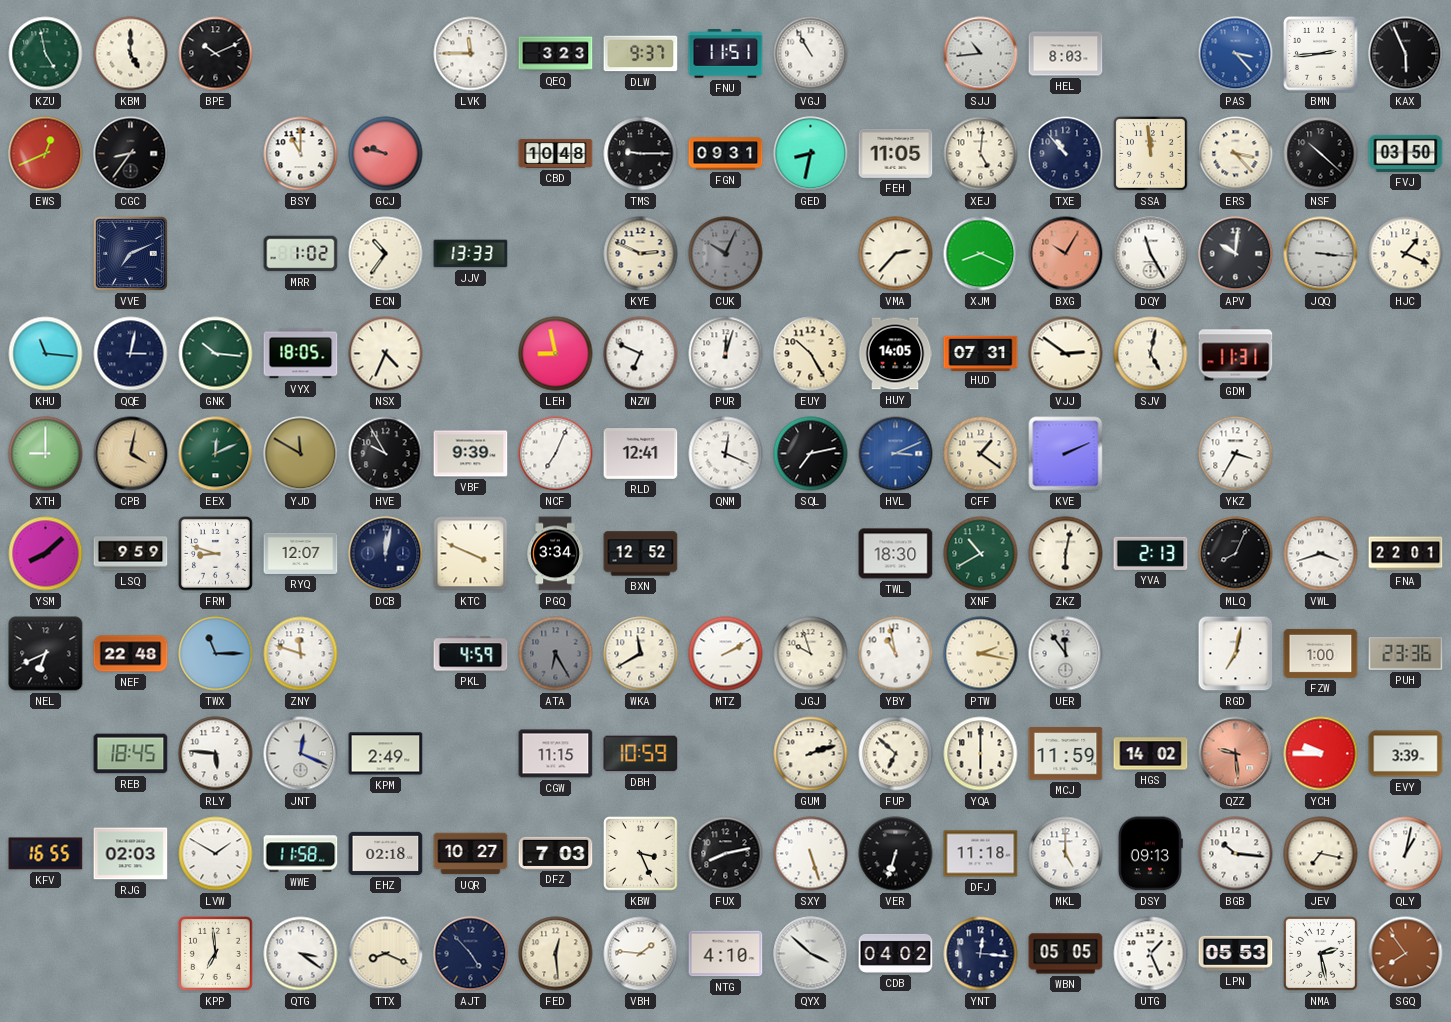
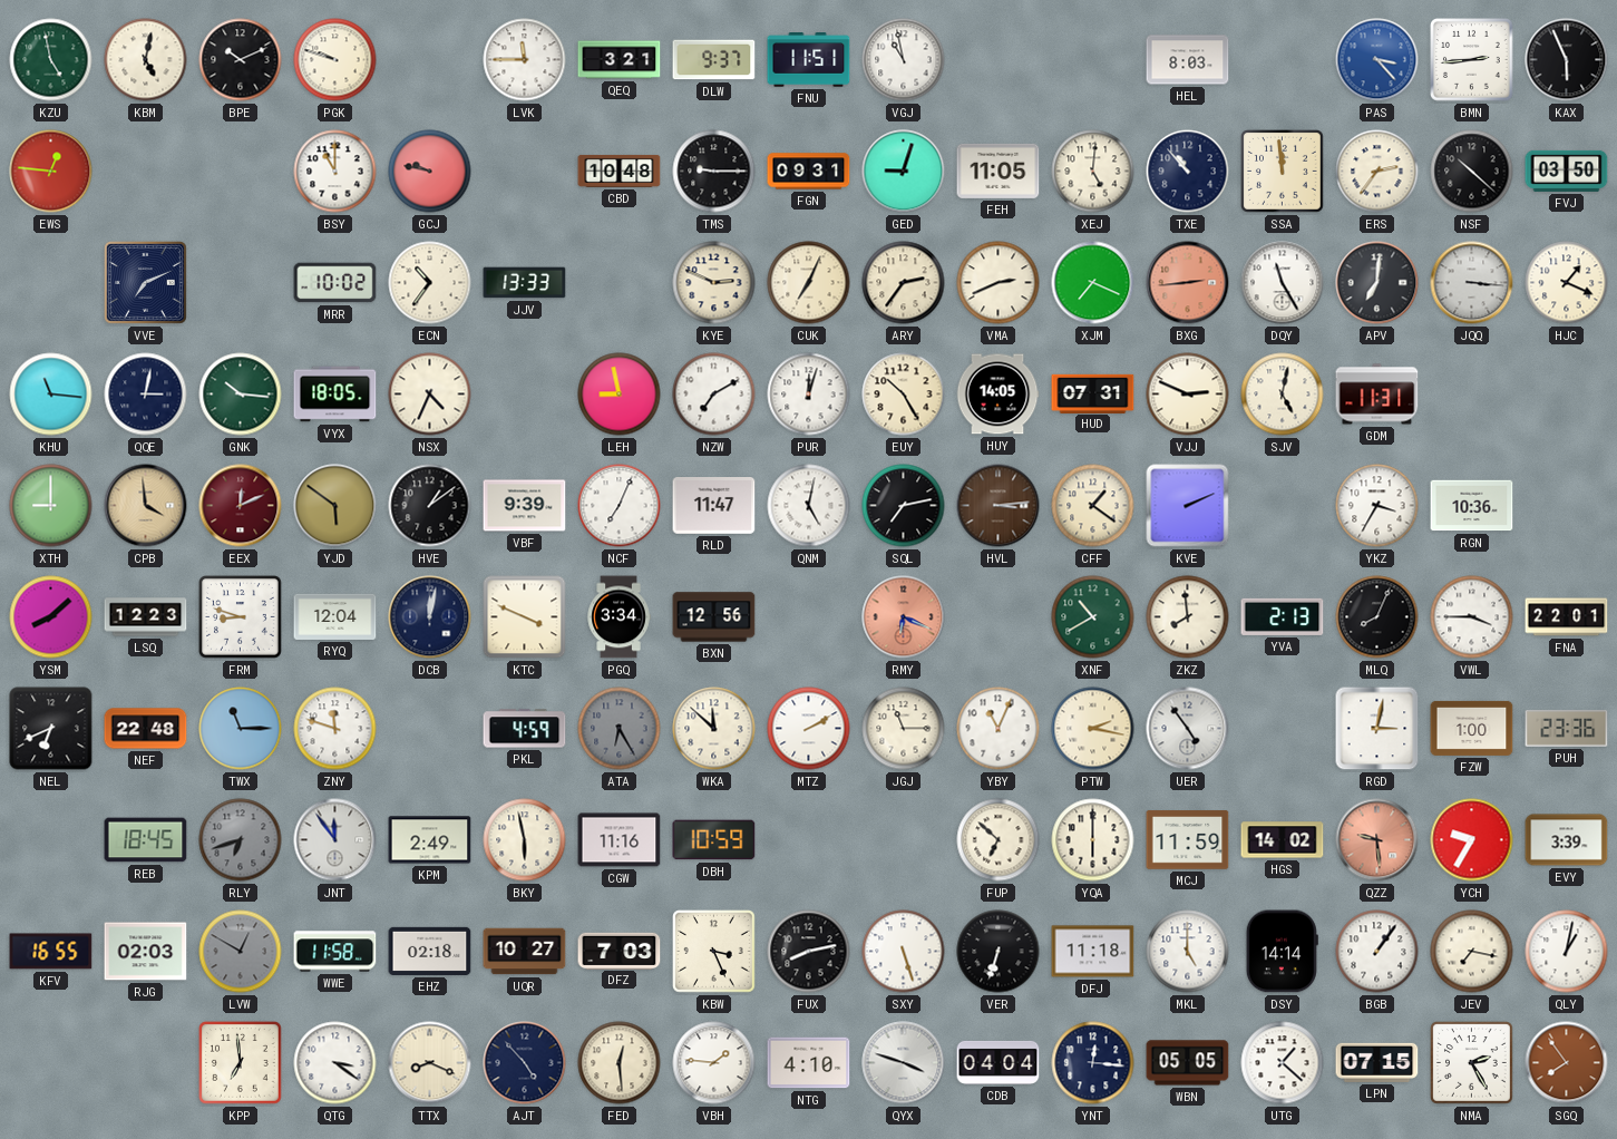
KBM: 5:00 -> 5:02 (146, 60)
PGK: none -> 9:48 (335, 60)
QEQ: 3:23 -> 3:21 (620, 60)
VGJ: 10:55 -> 10:58 (904, 60)
SJJ: 10:44 -> none (981, 54)
EWS: 12:41 -> 12:46 (51, 172)
CGC: 8:36 -> none (131, 154)
GED: 8:32 -> 9:03 (904, 172)
ERS: 3:23 -> 2:36 (1377, 172)
MRR: 1:02 -> 10:02 (335, 283)
CUK: 10:04 -> 7:04 (809, 283)
CUK dial: grey -> cream (809, 283)
ARY: none -> 2:36 (904, 283)
VMA: 2:37 -> 2:41 (999, 283)
XJM: 8:19 -> 7:19 (1093, 283)
BXG: 10:05 -> 2:44 (1188, 283)
APV: 10:01 -> 7:01 (1377, 283)
NZW: 6:49 -> 7:10 (714, 395)
VJJ: 2:51 -> 2:49 (1188, 395)
CPB: 4:02 -> 3:59 (146, 506)
EEX dial: green -> burgundy (241, 506)
YJD: 11:50 -> 5:51 (335, 506)
HVE: 9:55 -> 1:09 (430, 506)
RLD: 12:41 -> 11:47 (714, 506)
QNM: 12:19 -> 5:02 (809, 506)
HVL: 3:11 -> 3:14 (999, 506)
HVL dial: blue -> brown (999, 506)
RGN: none -> 10:36 (1472, 506)
LSQ: 9:59 -> 12:23 (146, 617)
RYQ: 12:07 -> 12:04 (335, 616)
BXN: 12:52 -> 12:56 (714, 617)
RMY: none -> 6:19 (904, 617)
TWL: 18:30 -> none (896, 554)
ZKZ: 6:02 -> 7:59 (1188, 617)
VWL: 3:42 -> 3:45 (1472, 617)
WKA: 11:40 -> 11:52 (714, 729)
JGJ: 9:57 -> 11:15 (904, 729)
YBY: 10:58 -> 11:04 (999, 729)
UER: 11:54 -> 4:54 (1188, 729)
RGD: 7:02 -> 3:02 (1377, 729)
RLY: 5:46 -> 6:42 (241, 840)
RLY dial: white -> grey (241, 840)
JNT: 12:19 -> 11:54 (335, 840)
BKY: none -> 5:58 (525, 840)
CGW: 11:15 -> 11:16 (620, 840)
GUM: 2:12 -> none (811, 754)
YCH: 9:45 -> 9:35 (1472, 840)
LVW: 1:50 -> 12:50 (241, 952)
LVW dial: white -> grey (241, 952)
DSY: 09:13 -> 14:14 (1282, 952)
BGB: 10:16 -> 1:06 (1377, 952)
QYX: 3:52 -> 3:48 (904, 1063)
CDB: 04:02 -> 04:04 (999, 1062)
UTG: 1:26 -> 1:22 (1283, 1063)
LPN: 05:53 -> 07:15 (1377, 1062)
NMA: 2:28 -> 2:25 (1472, 1063)
